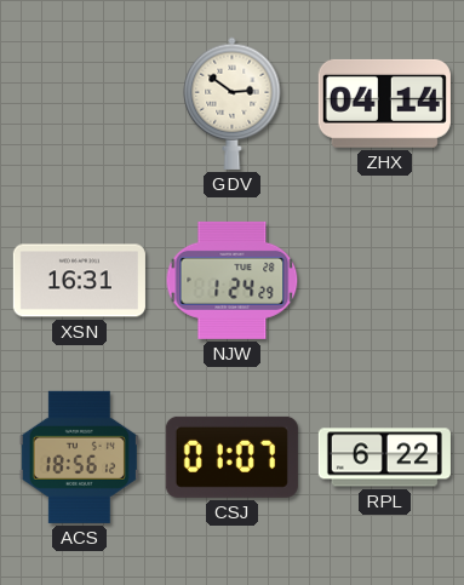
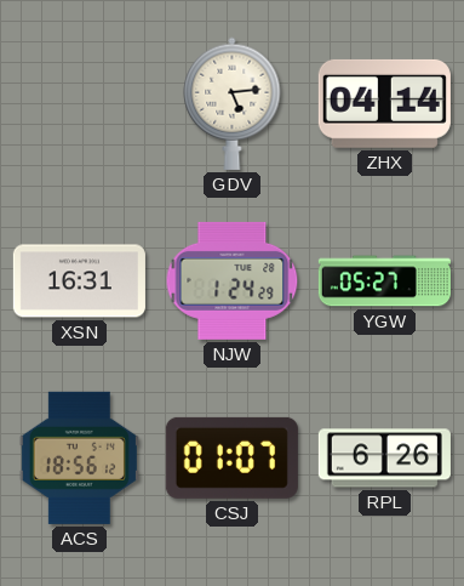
GDV: 2:51 -> 5:14 (233, 103)
YGW: none -> 05:27 (384, 281)
RPL: 6:22 -> 6:26 (384, 459)
